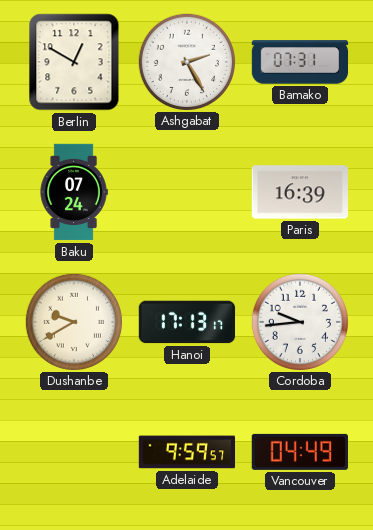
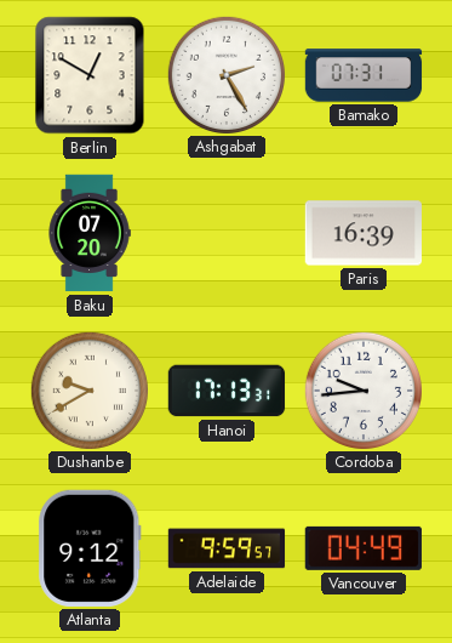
Baku: 07:24 -> 07:20 (90, 233)
Hanoi: 17:13:17 -> 17:13:31 (227, 391)
Atlanta: none -> 9:12 (90, 548)
